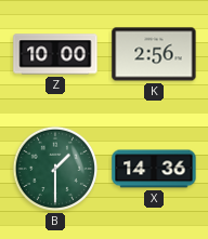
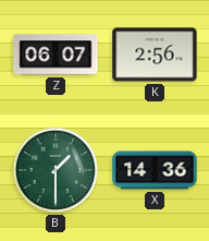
Z: 10:00 -> 06:07 (56, 55)
